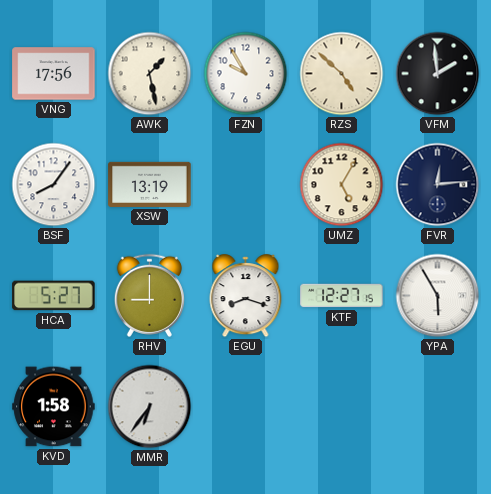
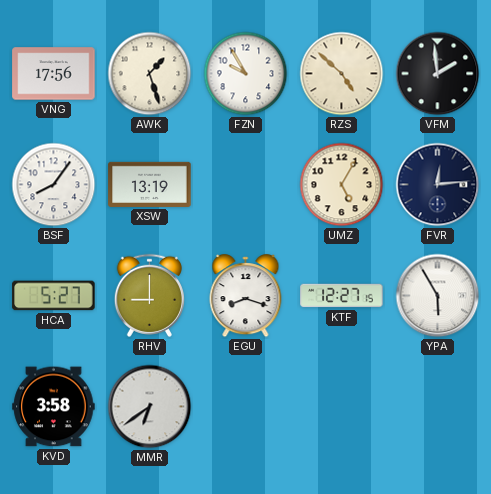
AWK: 1:28 -> 1:27 (150, 74)
KVD: 1:58 -> 3:58 (54, 407)
MMR: 6:36 -> 6:39 (150, 407)
